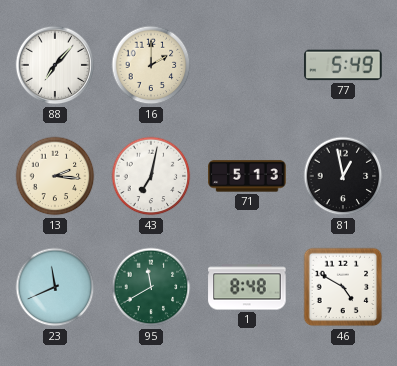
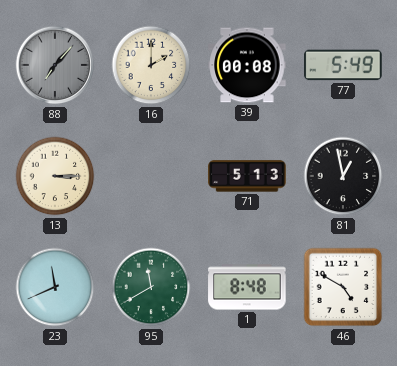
88 dial: white -> grey (55, 65)
39: none -> 00:08 (247, 65)
13: 2:16 -> 3:15 (55, 176)
43: 7:02 -> none (151, 176)
